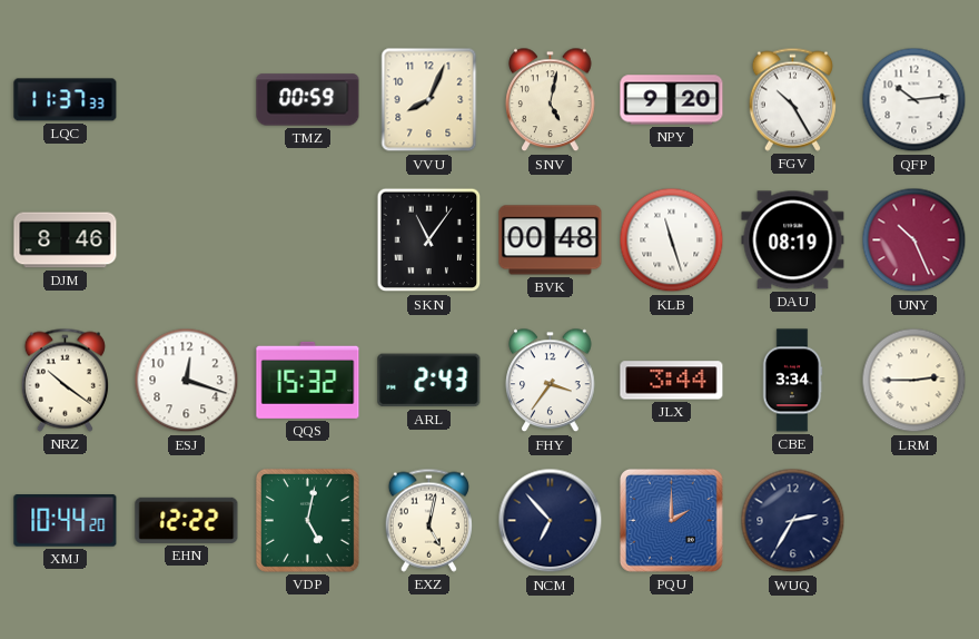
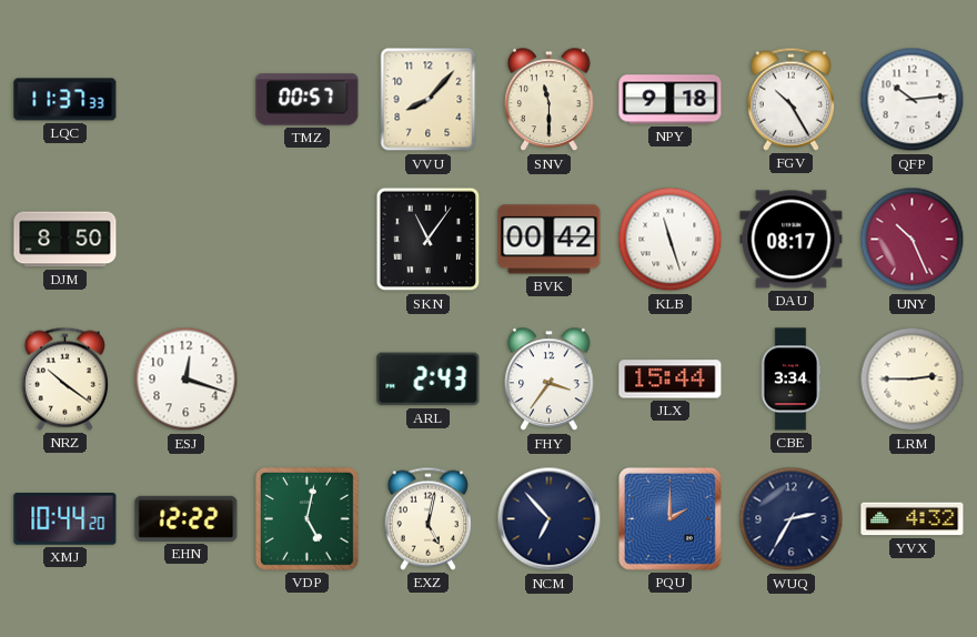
TMZ: 00:59 -> 00:57 (308, 100)
VVU: 8:04 -> 8:07 (429, 100)
SNV: 5:02 -> 11:30 (550, 100)
NPY: 9:20 -> 9:18 (671, 100)
DJM: 8:46 -> 8:50 (66, 240)
BVK: 00:48 -> 00:42 (550, 240)
DAU: 08:19 -> 08:17 (792, 240)
QQS: 15:32 -> none (308, 380)
JLX: 3:44 -> 15:44 (671, 380)
YVX: none -> 4:32 (913, 519)
